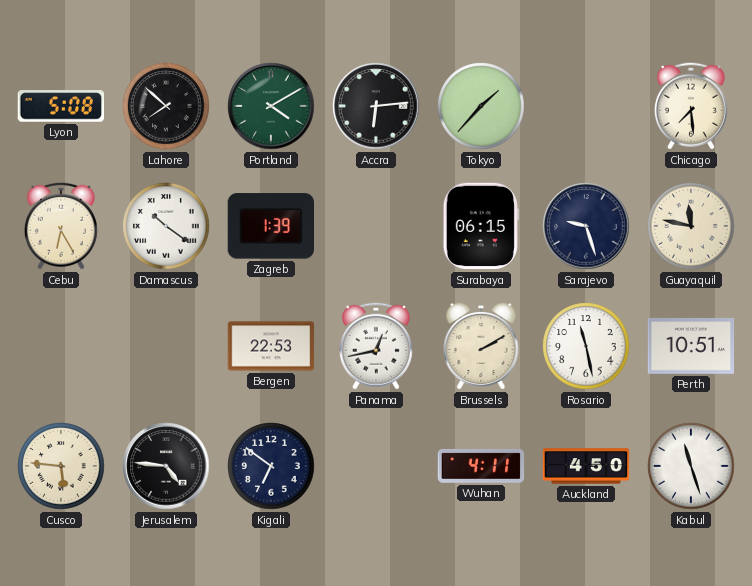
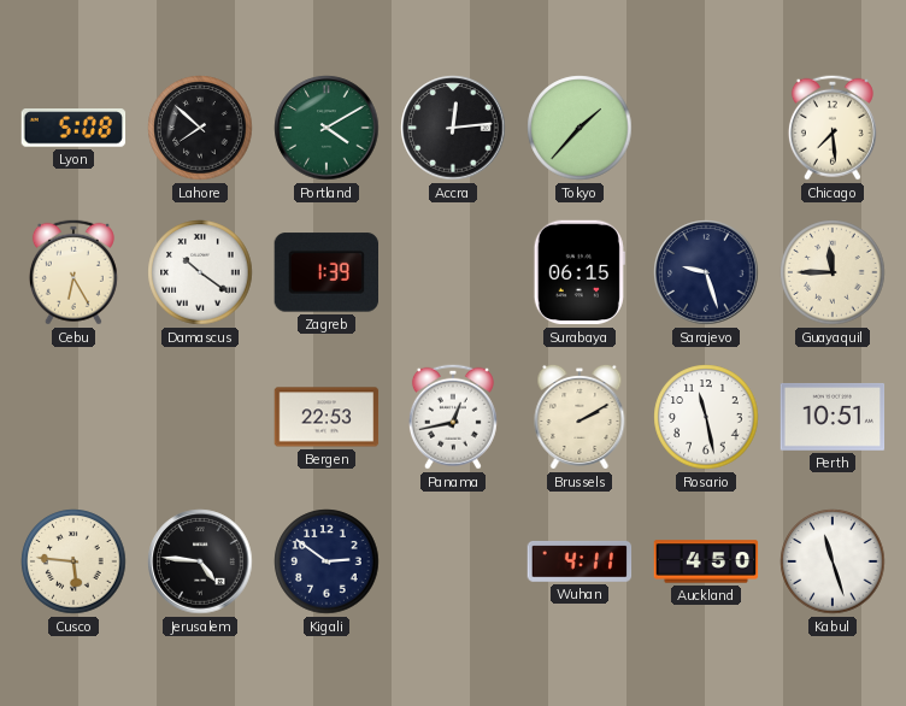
Accra: 6:14 -> 12:14 (453, 128)
Guayaquil: 11:47 -> 11:45 (833, 272)
Kigali: 6:51 -> 2:51 (326, 561)
